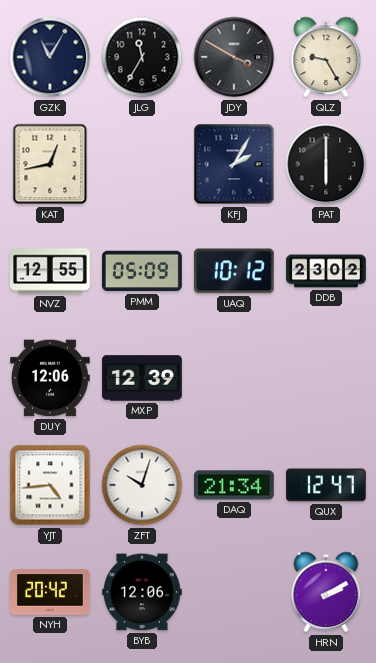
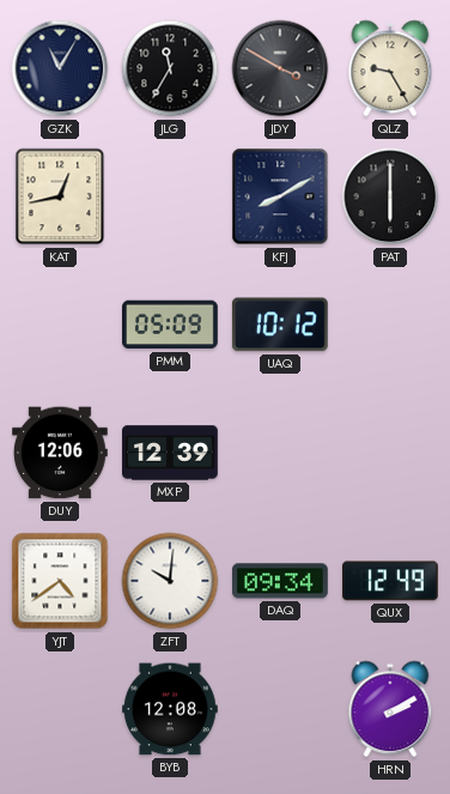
KFJ: 2:05 -> 8:10 (280, 196)
NVZ: 12:55 -> none (51, 271)
DDB: 23:02 -> none (326, 271)
YJT: 4:44 -> 4:39 (60, 581)
ZFT: 10:03 -> 10:01 (170, 581)
DAQ: 21:34 -> 09:34 (281, 581)
QUX: 12:47 -> 12:49 (391, 581)
NYH: 20:42 -> none (51, 592)
BYB: 12:06 -> 12:08 (171, 709)
